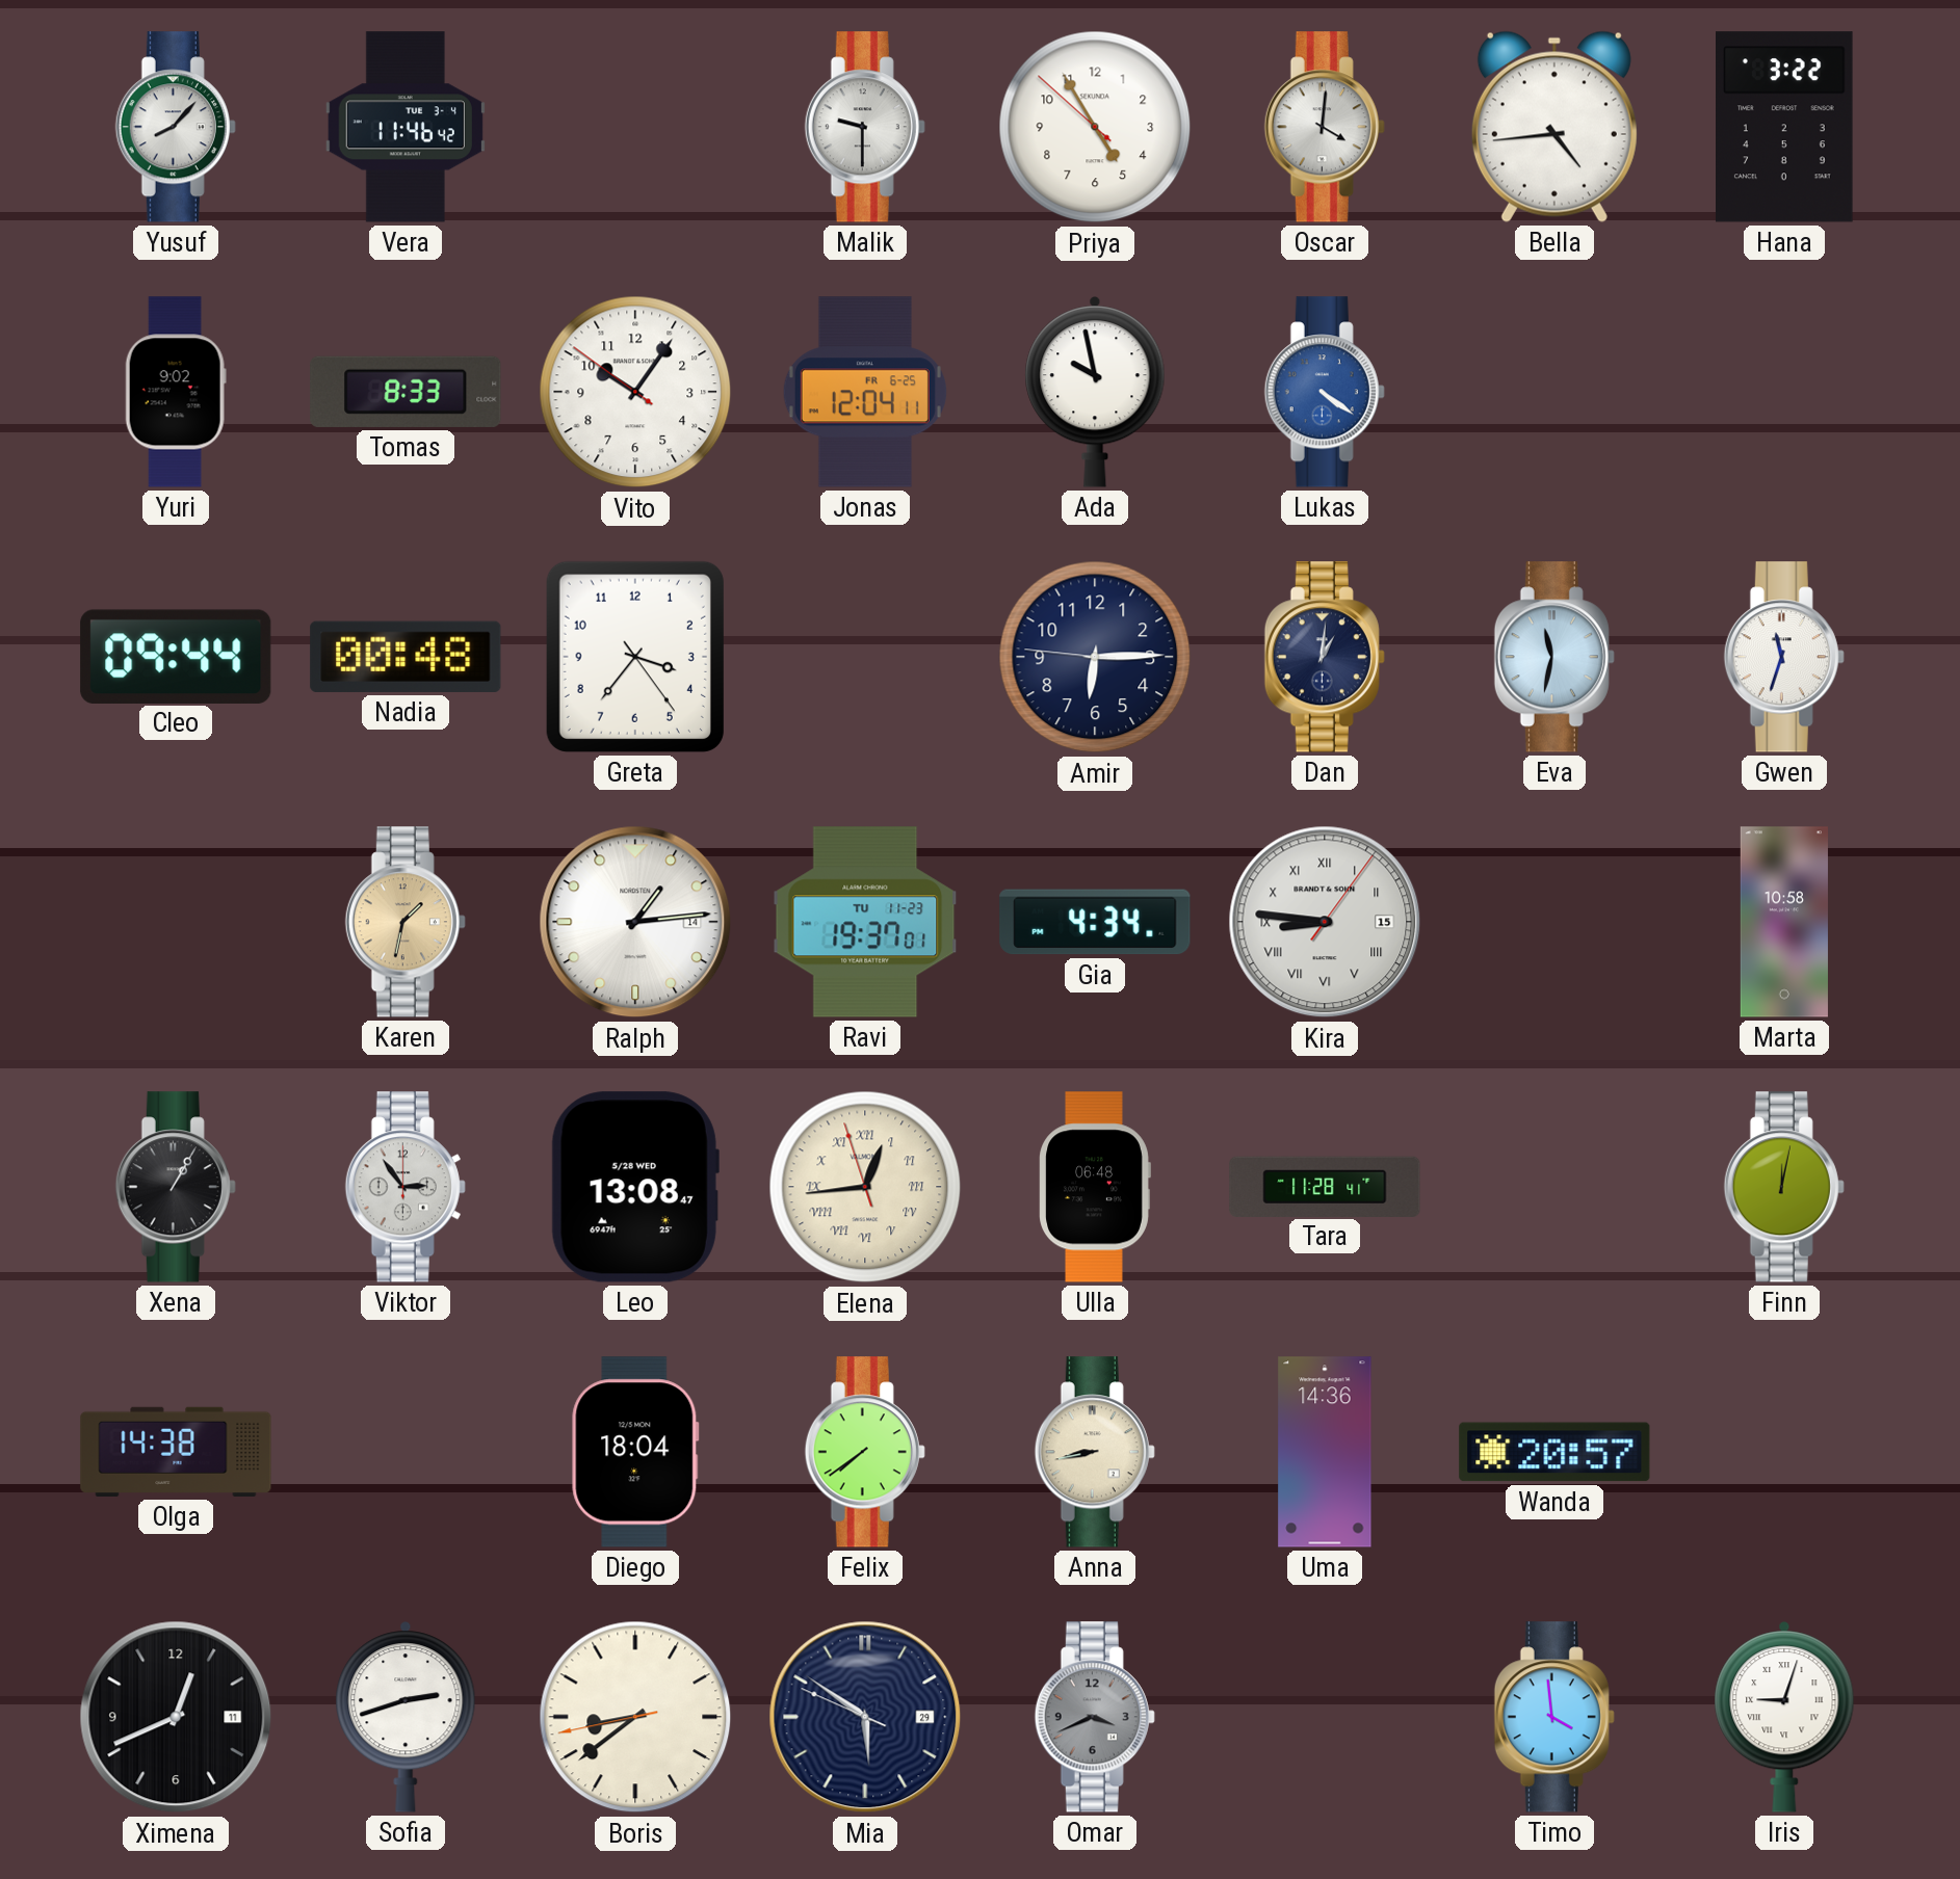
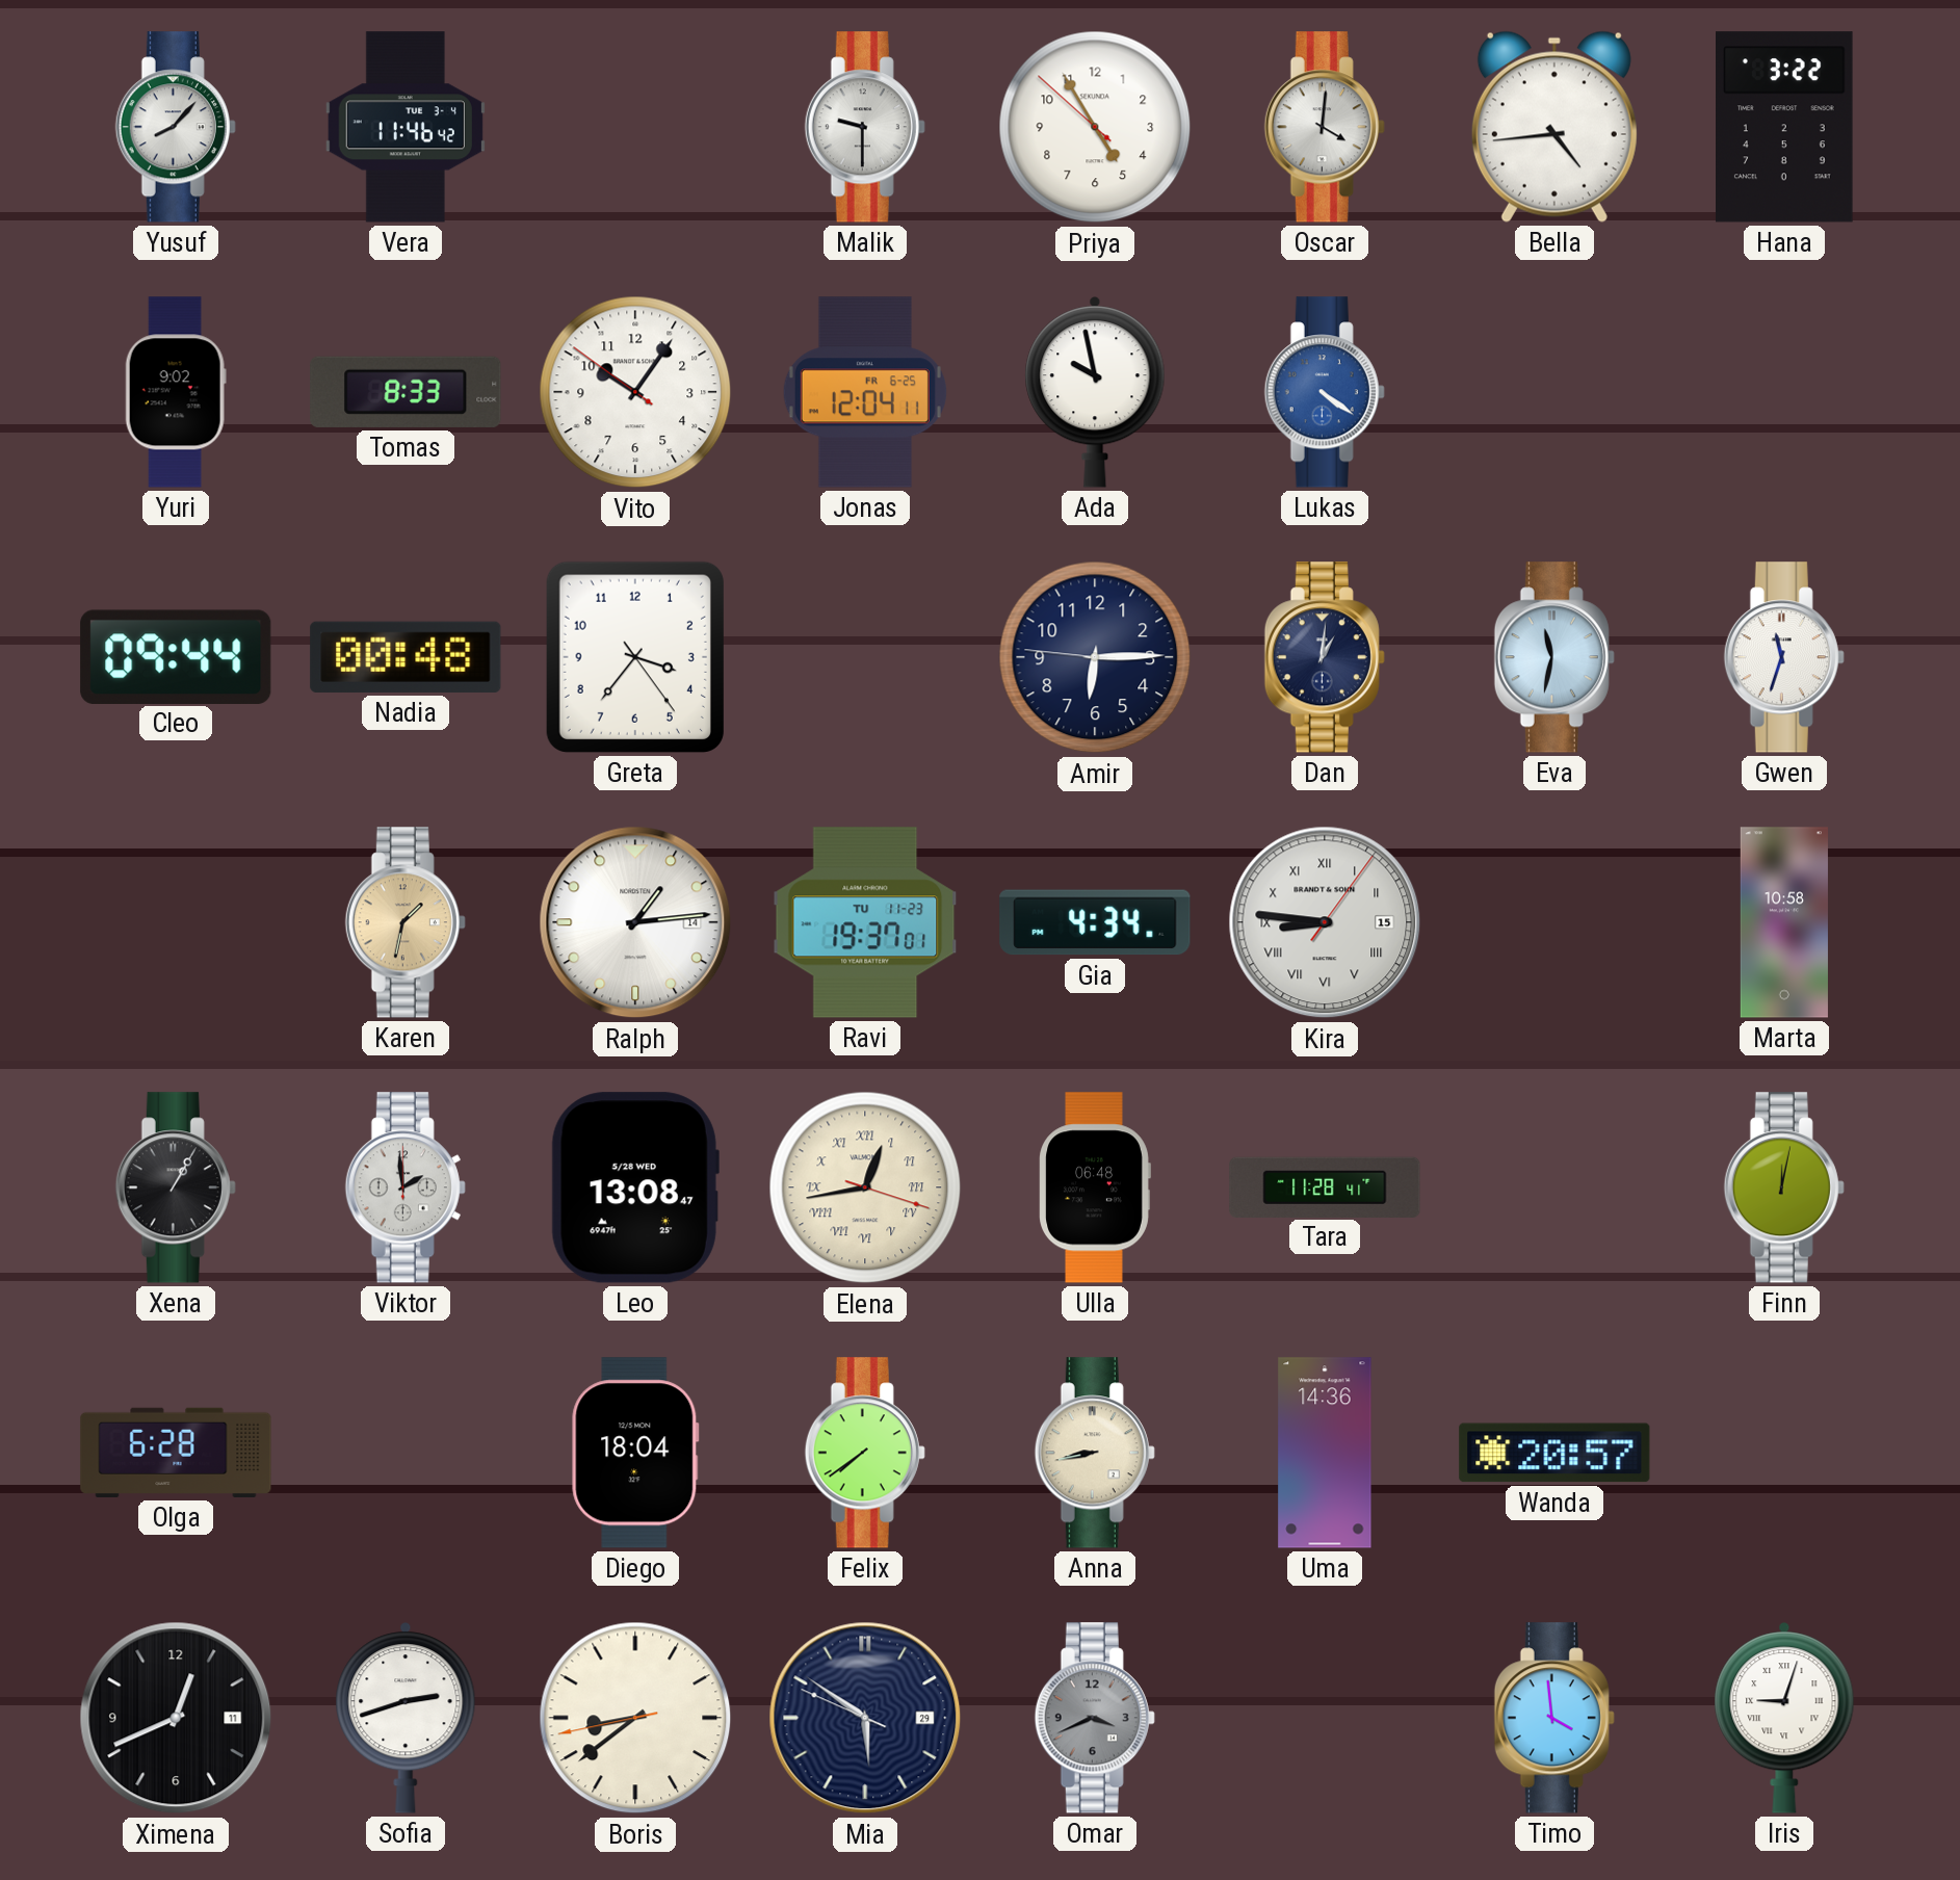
Viktor: 2:54 -> 1:59 (406, 1187)
Elena: 12:43:57 -> 12:43:18 (865, 1187)
Olga: 14:38 -> 6:28 (176, 1453)
